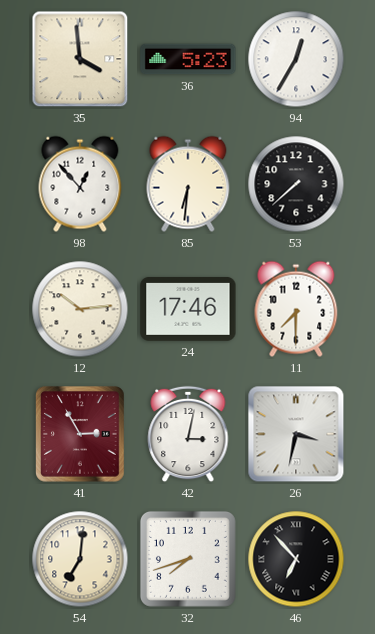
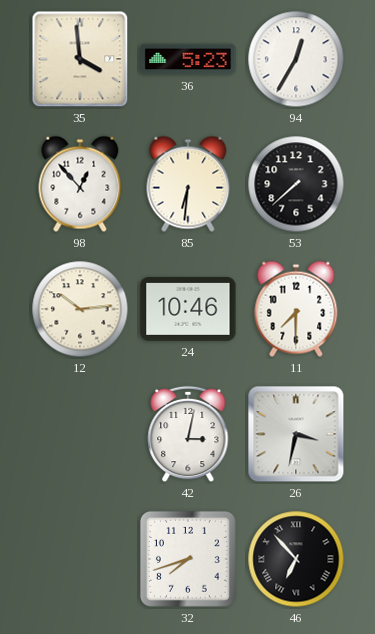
24: 17:46 -> 10:46 (188, 309)
41: 2:55 -> none (81, 434)
54: 7:01 -> none (80, 559)
